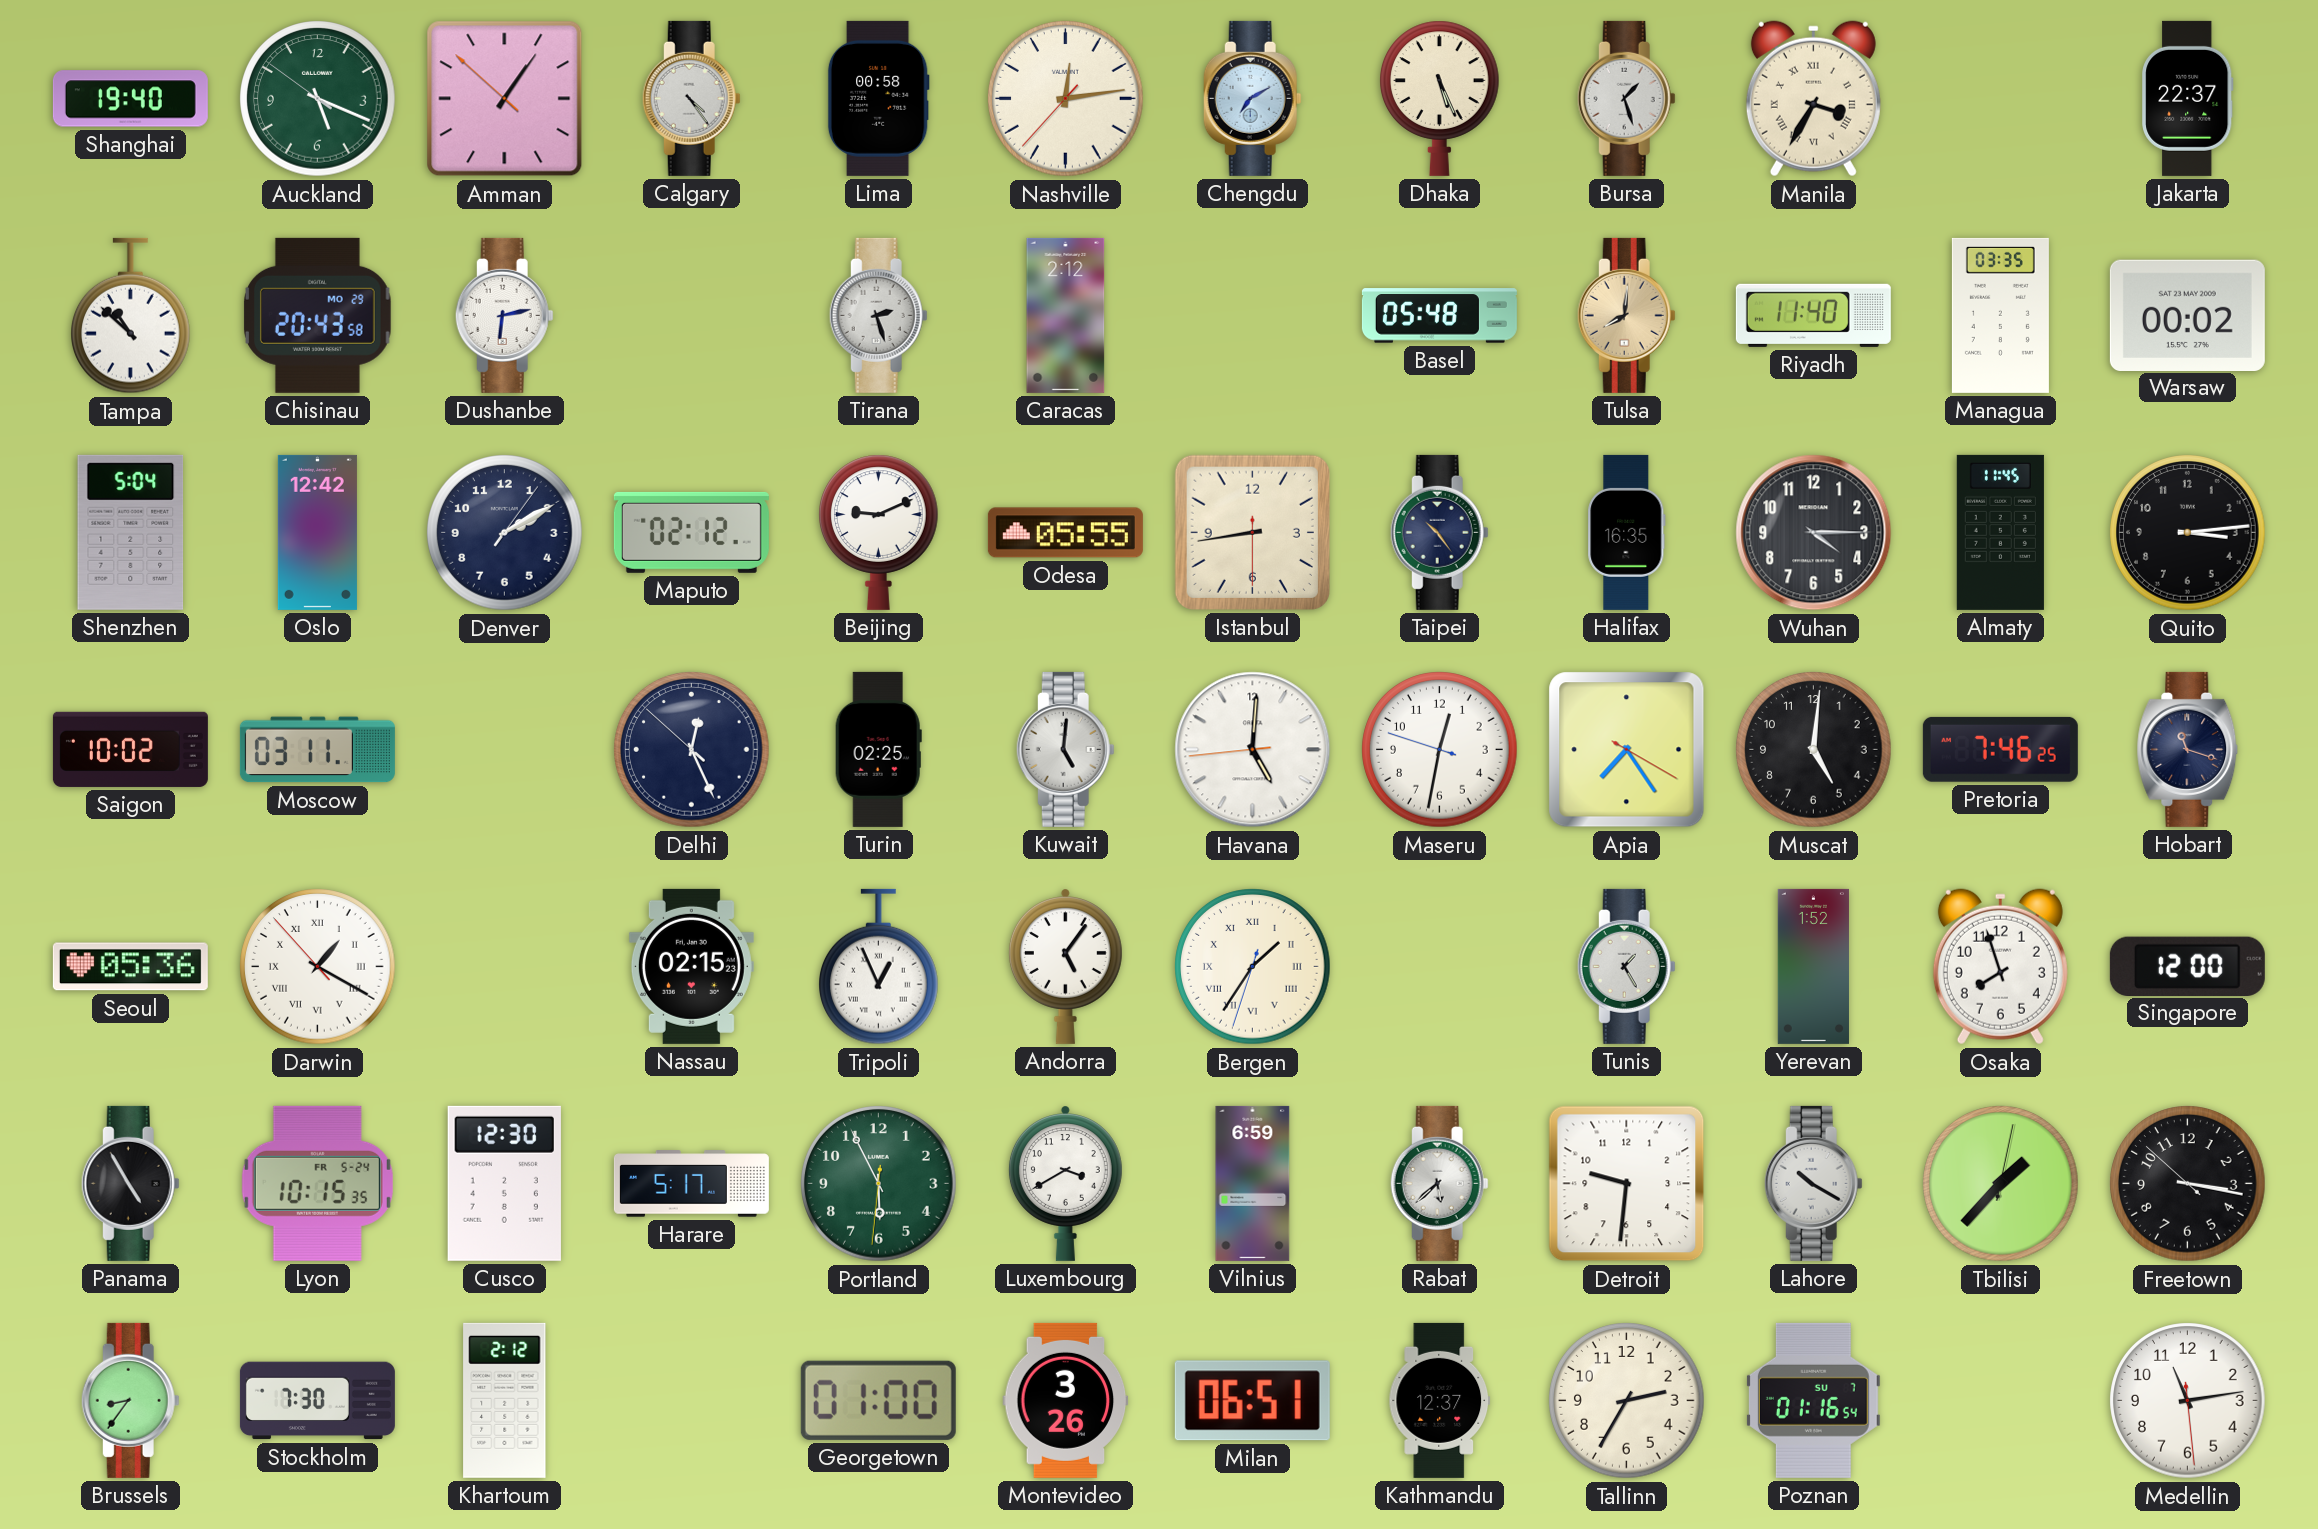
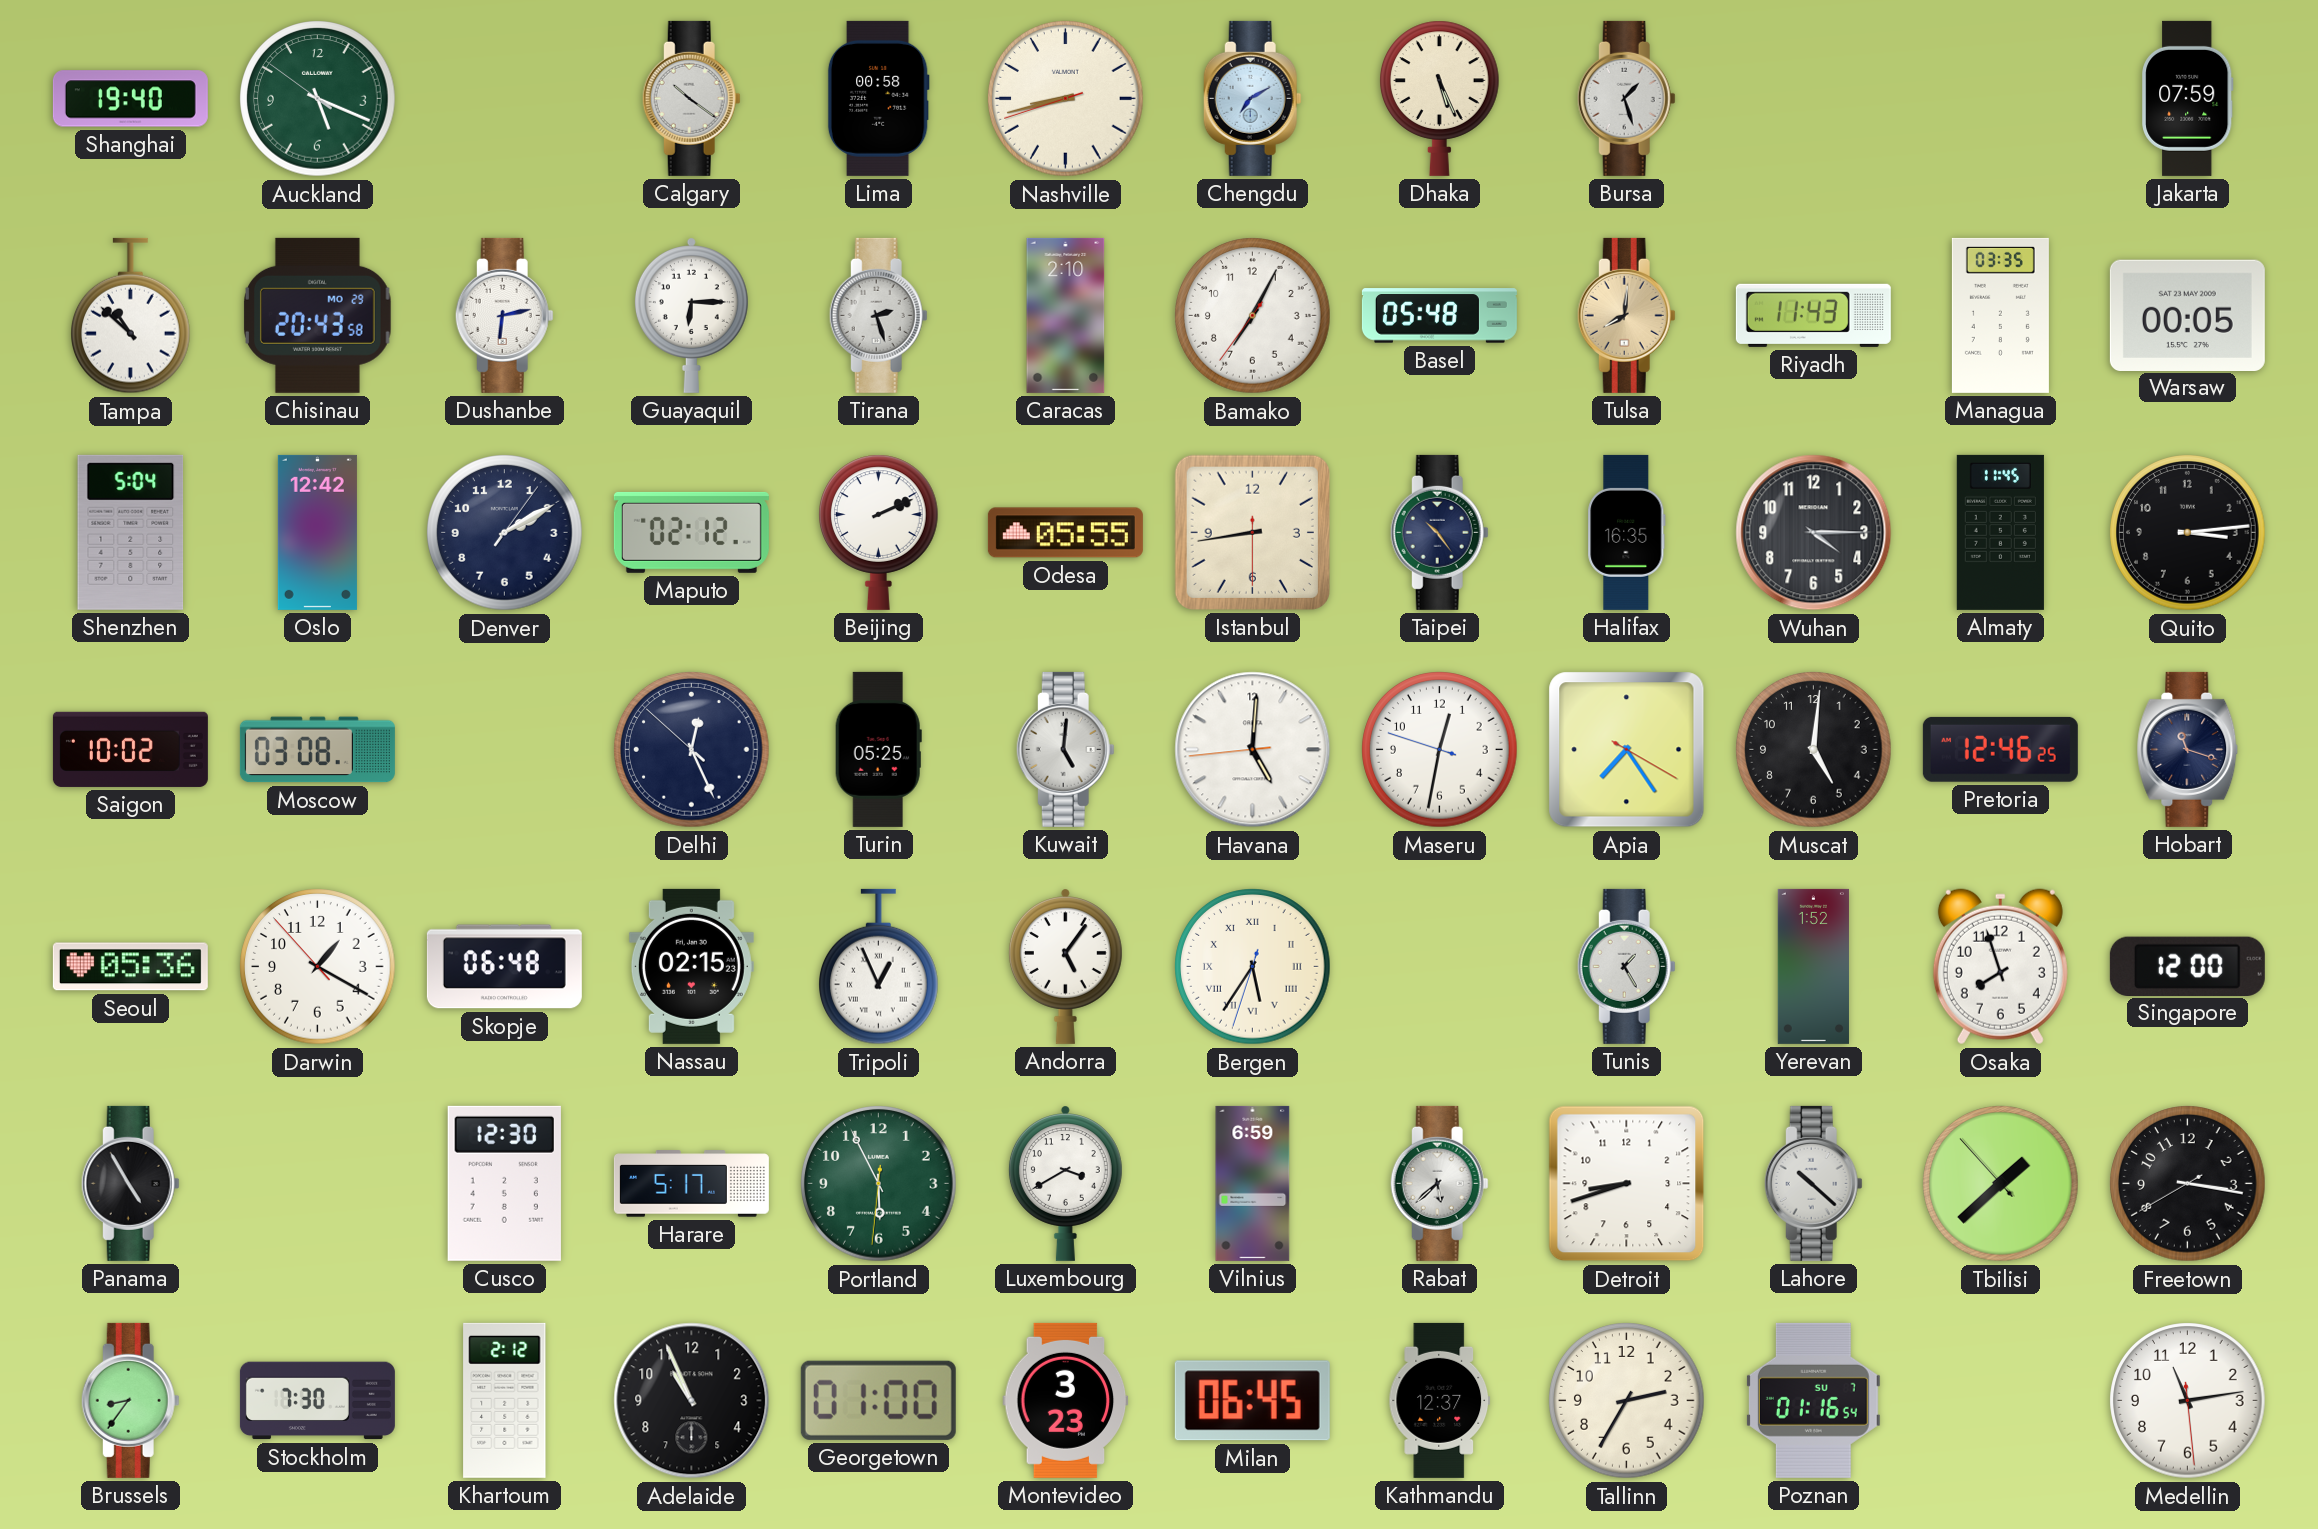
Amman: 1:05 -> none (505, 99)
Calgary: 4:24 -> 10:21 (691, 98)
Nashville: 12:13 -> 8:42 (1066, 99)
Manila: 3:35 -> none (1813, 99)
Jakarta: 22:37 -> 07:59 (2188, 98)
Guayaquil: none -> 6:15 (691, 315)
Caracas: 2:12 -> 2:10 (1066, 315)
Bamako: none -> 7:04 (1253, 316)
Riyadh: 11:40 -> 11:43 (1813, 315)
Warsaw: 00:02 -> 00:05 (2187, 315)
Beijing: 9:11 -> 2:11 (879, 532)
Moscow: 03:11 -> 03:08 (317, 750)
Turin: 02:25 -> 05:25 (878, 749)
Pretoria: 7:46 -> 12:46 (2000, 749)
Darwin numerals: Roman -> Arabic (318, 967)
Skopje: none -> 06:48 (504, 967)
Bergen: 1:35 -> 5:35 (1253, 967)
Lyon: 10:15 -> none (317, 1183)
Detroit: 9:31 -> 8:42 (1627, 1184)
Lahore: 10:20 -> 10:22 (1813, 1183)
Tbilisi: 1:37:02 -> 1:37:53 (2001, 1184)
Freetown: 3:16:52 -> 3:16:40 (2188, 1184)
Adelaide: none -> 10:56 (692, 1401)
Montevideo: 3:26 -> 3:23 (1066, 1400)
Milan: 06:51 -> 06:45 (1252, 1401)
